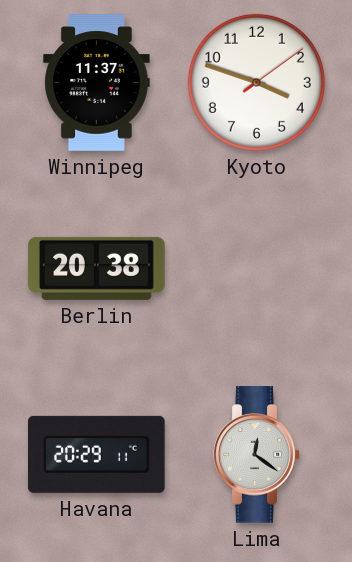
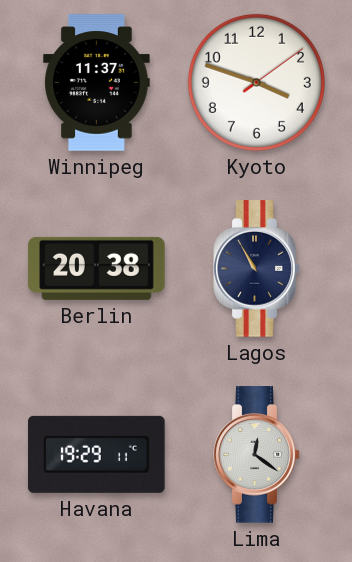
Lagos: none -> 10:55 (257, 269)
Havana: 20:29 -> 19:29 (97, 454)
